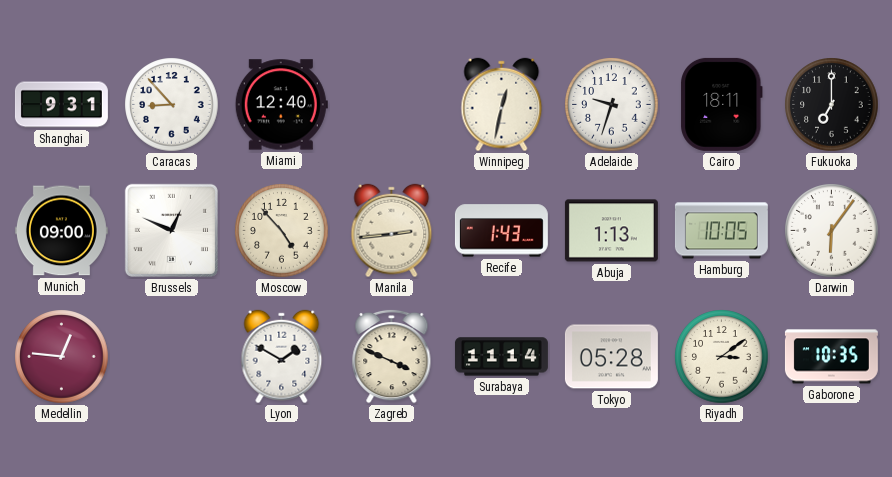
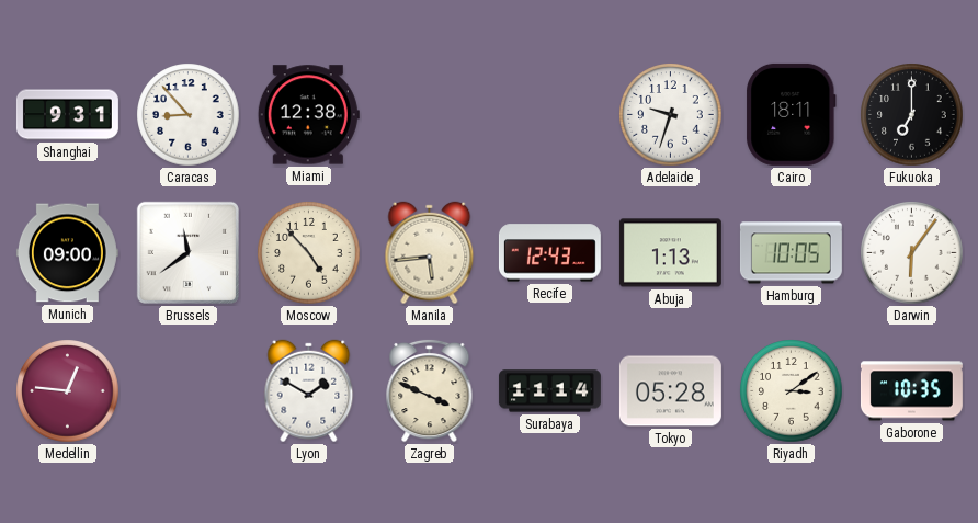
Miami: 12:40 -> 12:38 (308, 115)
Winnipeg: 12:32 -> none (502, 105)
Brussels: 12:49 -> 11:39 (187, 252)
Manila: 2:44 -> 5:44 (430, 253)
Recife: 1:43 -> 12:43 (549, 253)
